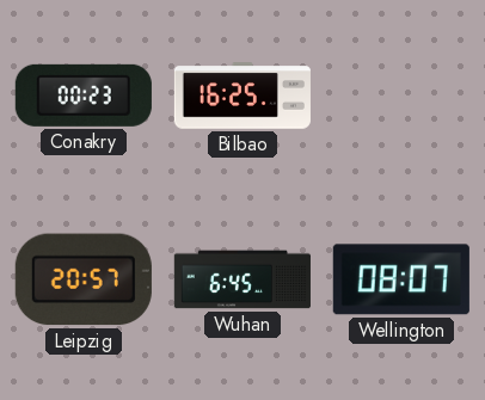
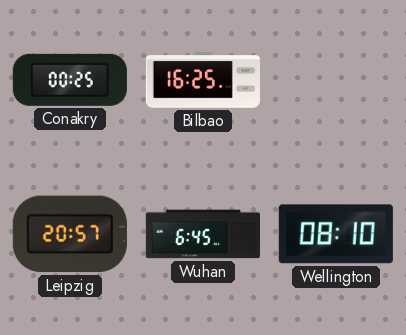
Conakry: 00:23 -> 00:25 (70, 80)
Wellington: 08:07 -> 08:10 (336, 234)
